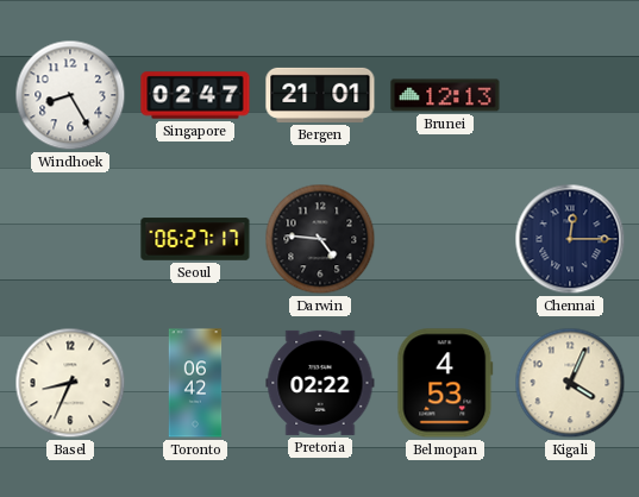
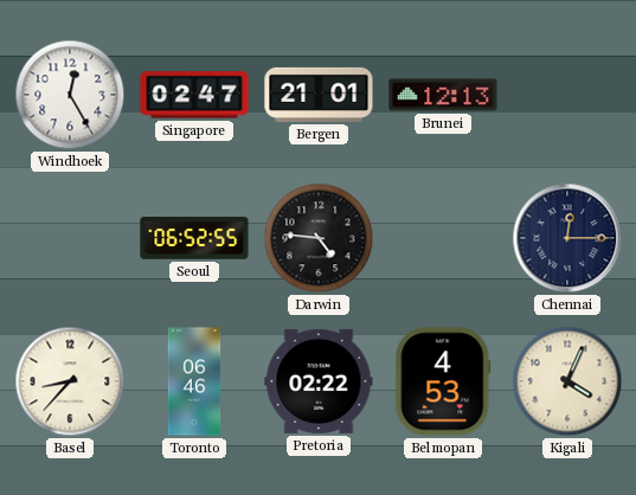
Windhoek: 8:25 -> 12:25 (70, 95)
Seoul: 06:27 -> 06:52 (194, 238)
Basel: 8:34 -> 8:37 (70, 381)
Toronto: 06:42 -> 06:46 (194, 381)
